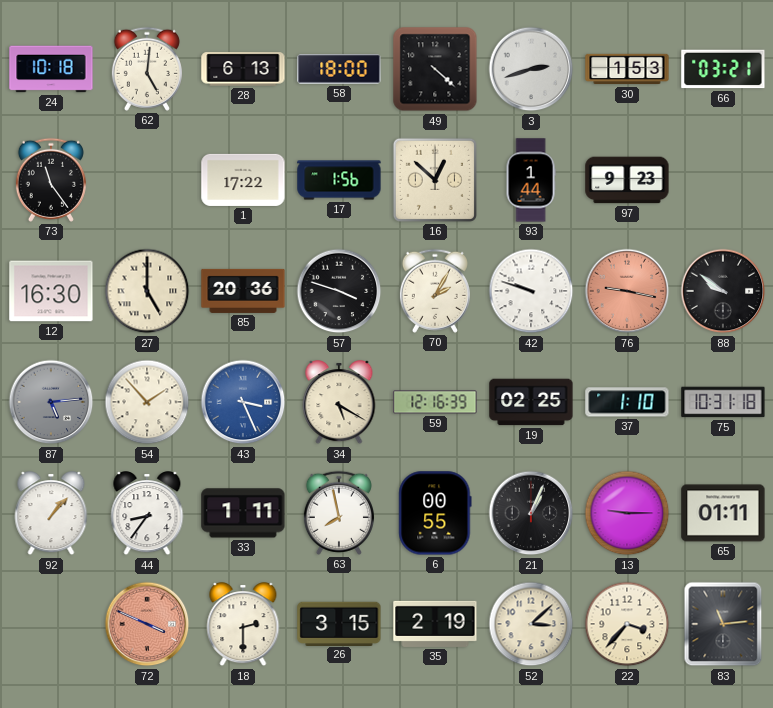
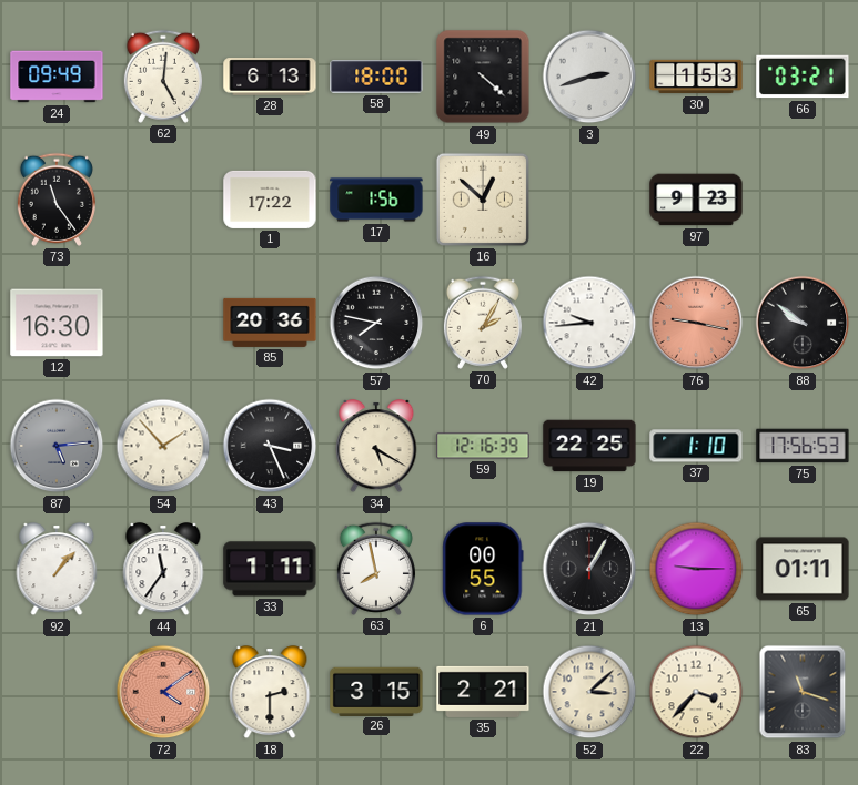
24: 10:18 -> 09:49 (57, 77)
93: 1:44 -> none (531, 180)
27: 5:00 -> none (147, 291)
57: 3:48 -> 7:47 (376, 323)
42: 9:48 -> 9:44 (589, 323)
43 dial: blue -> black (270, 446)
19: 02:25 -> 22:25 (589, 446)
75: 10:31 -> 17:56 (803, 446)
44: 8:36 -> 11:36 (163, 570)
21: 1:04 -> 1:05 (589, 569)
72: 3:49 -> 4:09 (163, 692)
35: 2:19 -> 2:21 (483, 692)
83: 11:14 -> 11:18 (803, 692)
